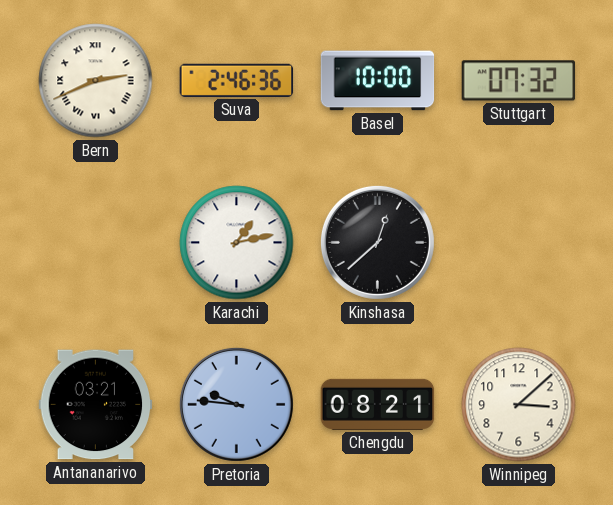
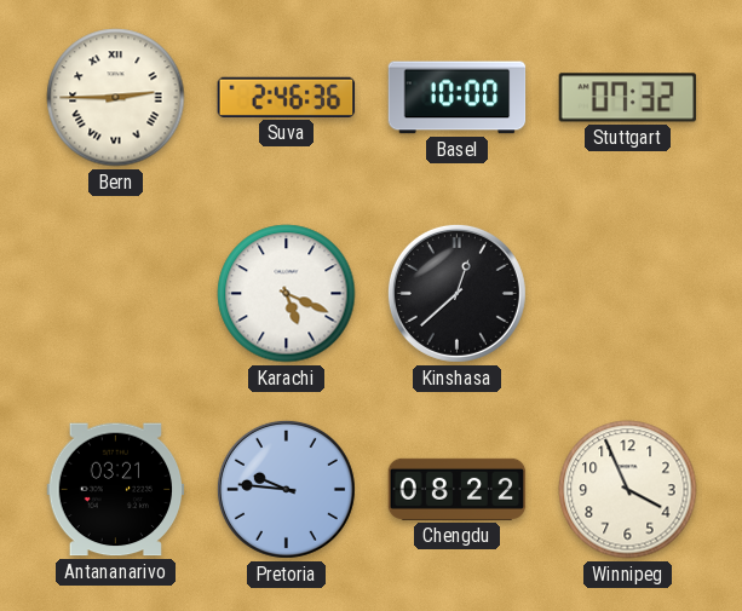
Bern: 2:41 -> 2:45 (116, 98)
Karachi: 1:13 -> 5:19 (287, 294)
Chengdu: 08:21 -> 08:22 (458, 489)
Winnipeg: 3:08 -> 3:56 (628, 490)
